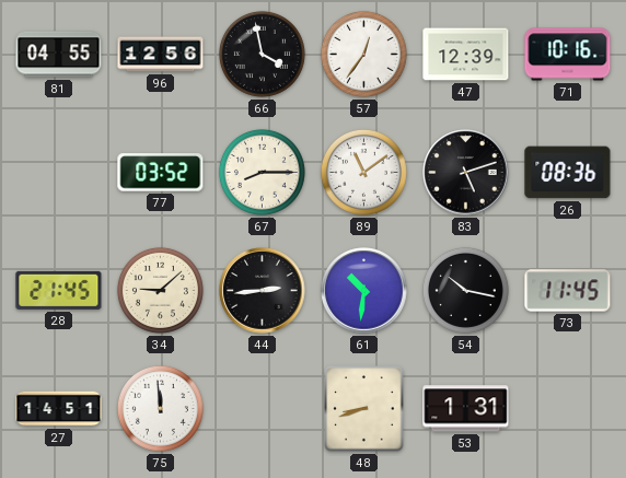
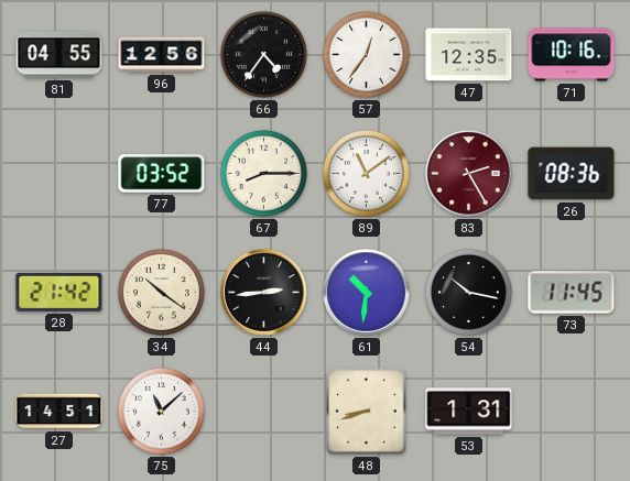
66: 3:58 -> 4:36 (263, 54)
47: 12:39 -> 12:35 (469, 55)
83: 5:12 -> 2:25 (469, 174)
83 dial: black -> burgundy (469, 174)
28: 21:45 -> 21:42 (59, 292)
34: 9:08 -> 10:21 (161, 292)
75: 11:59 -> 11:08 (161, 411)
